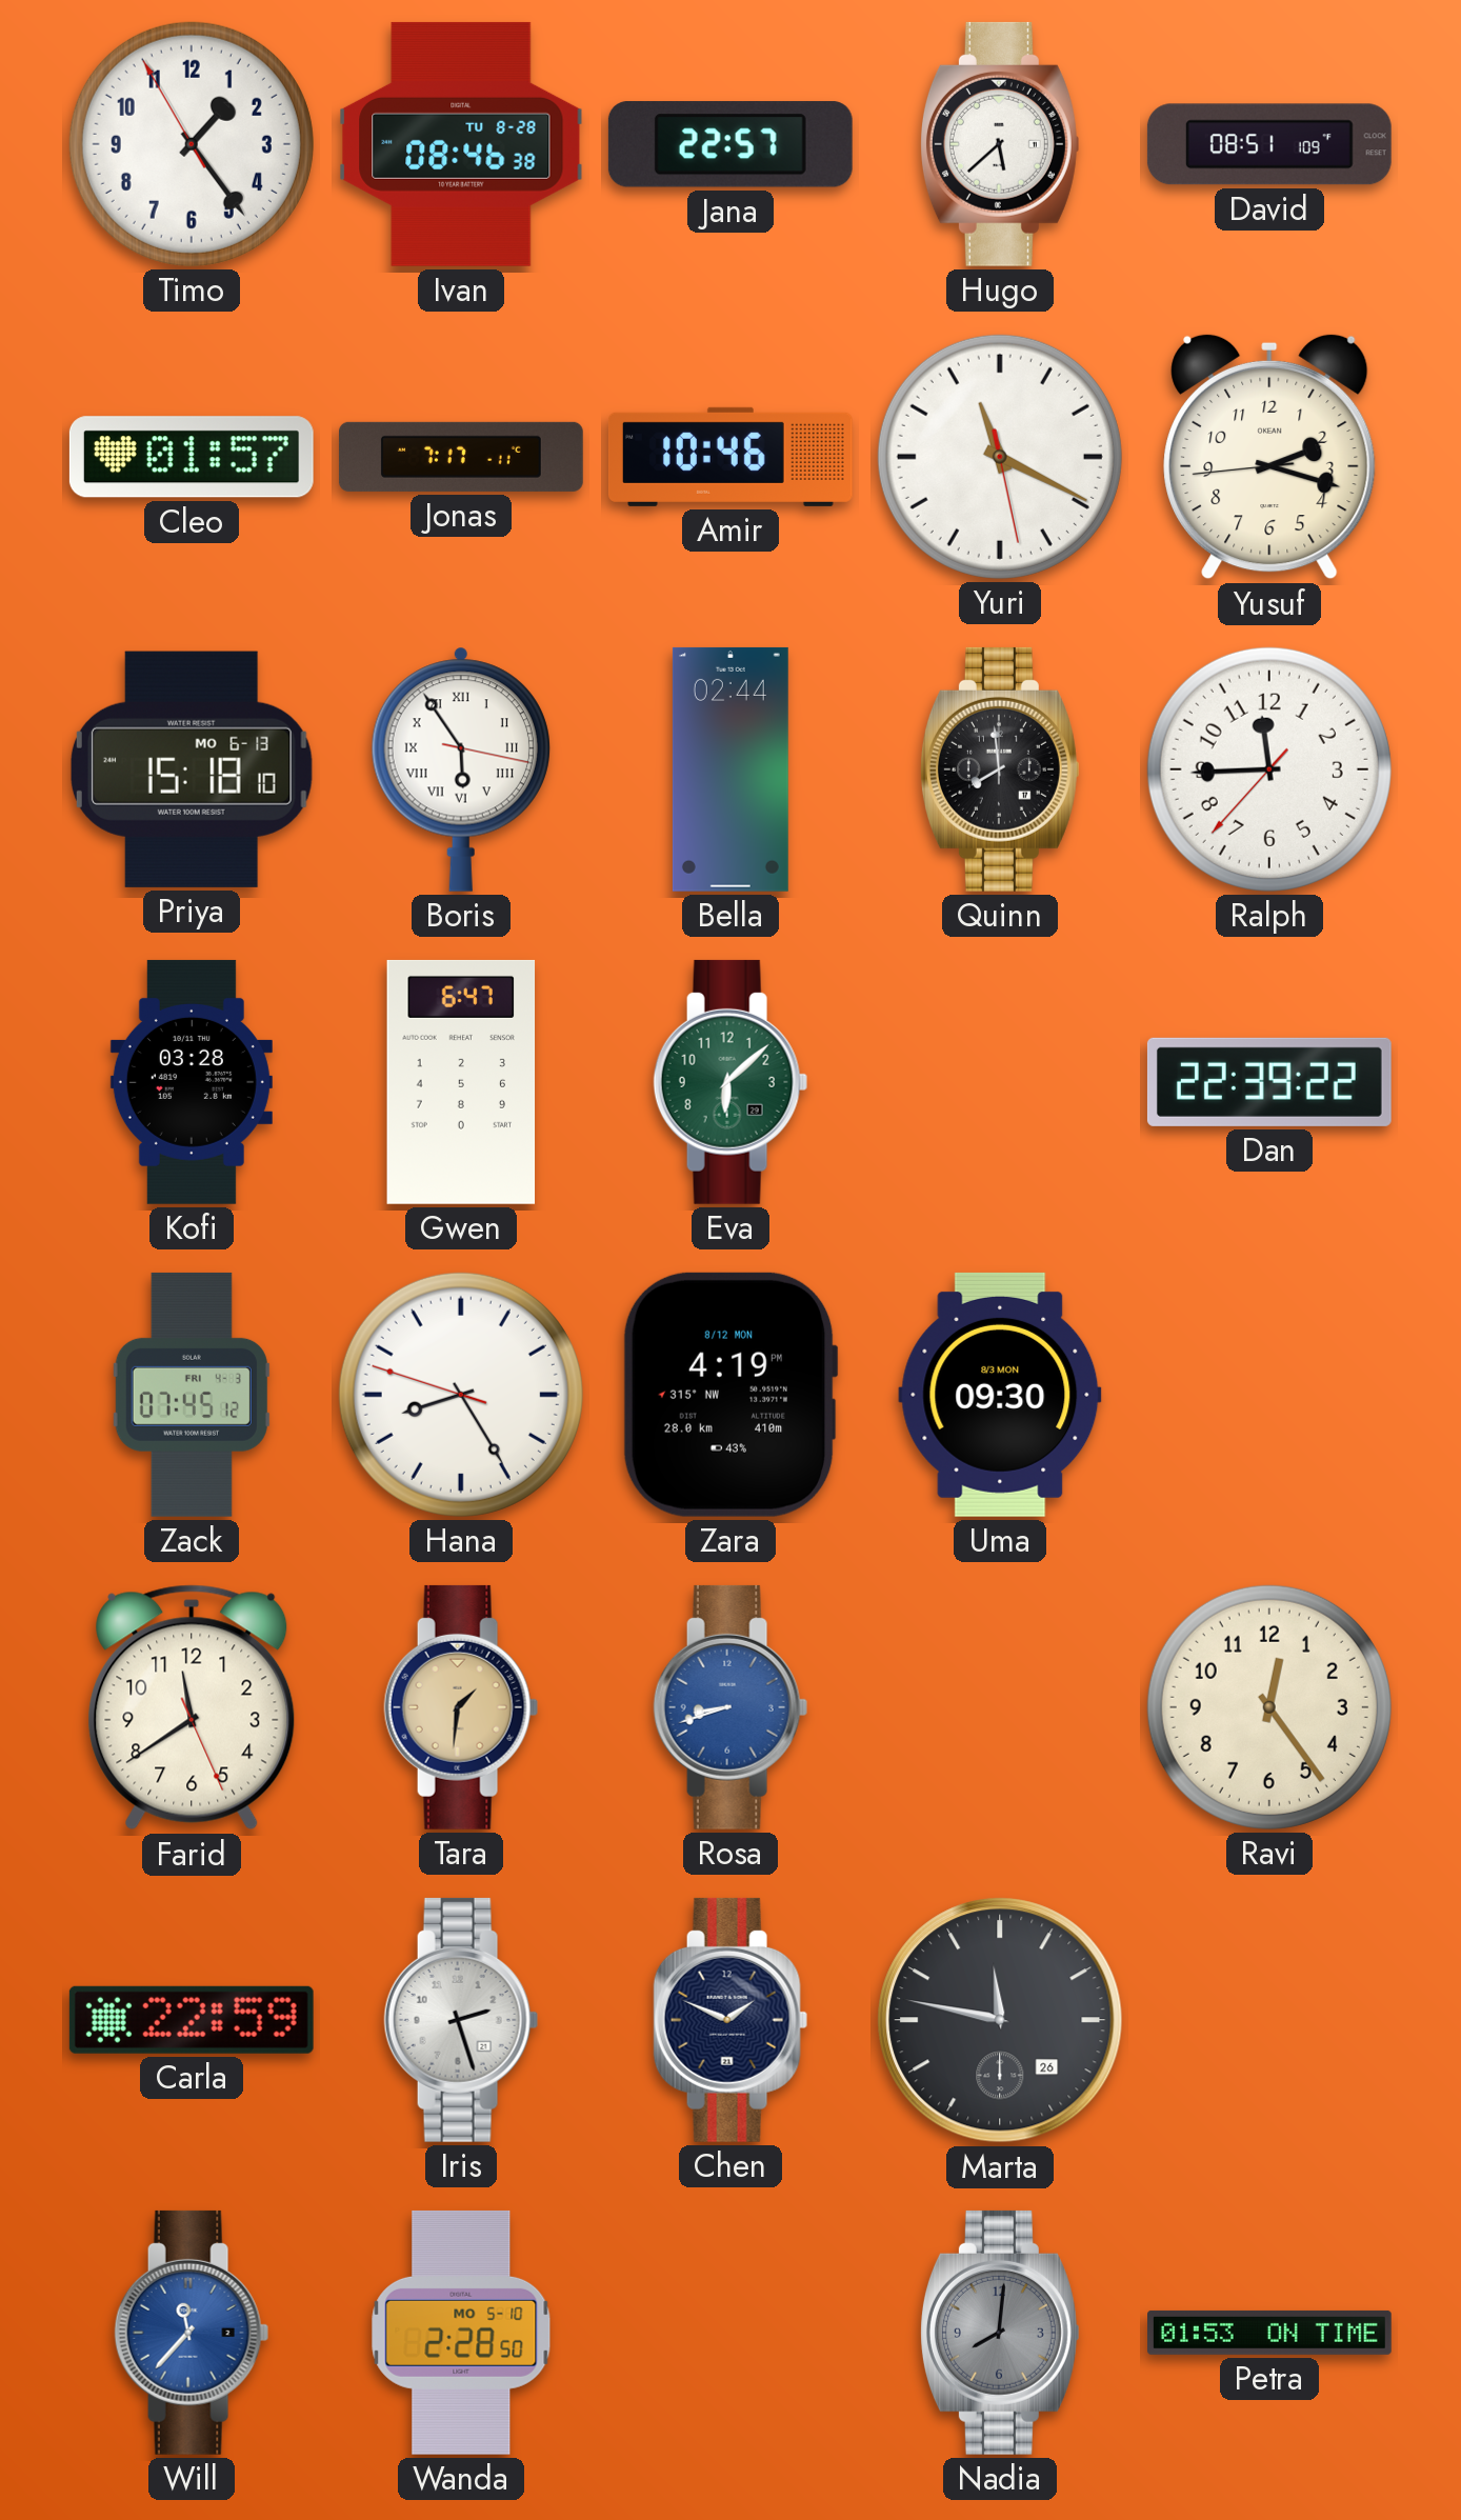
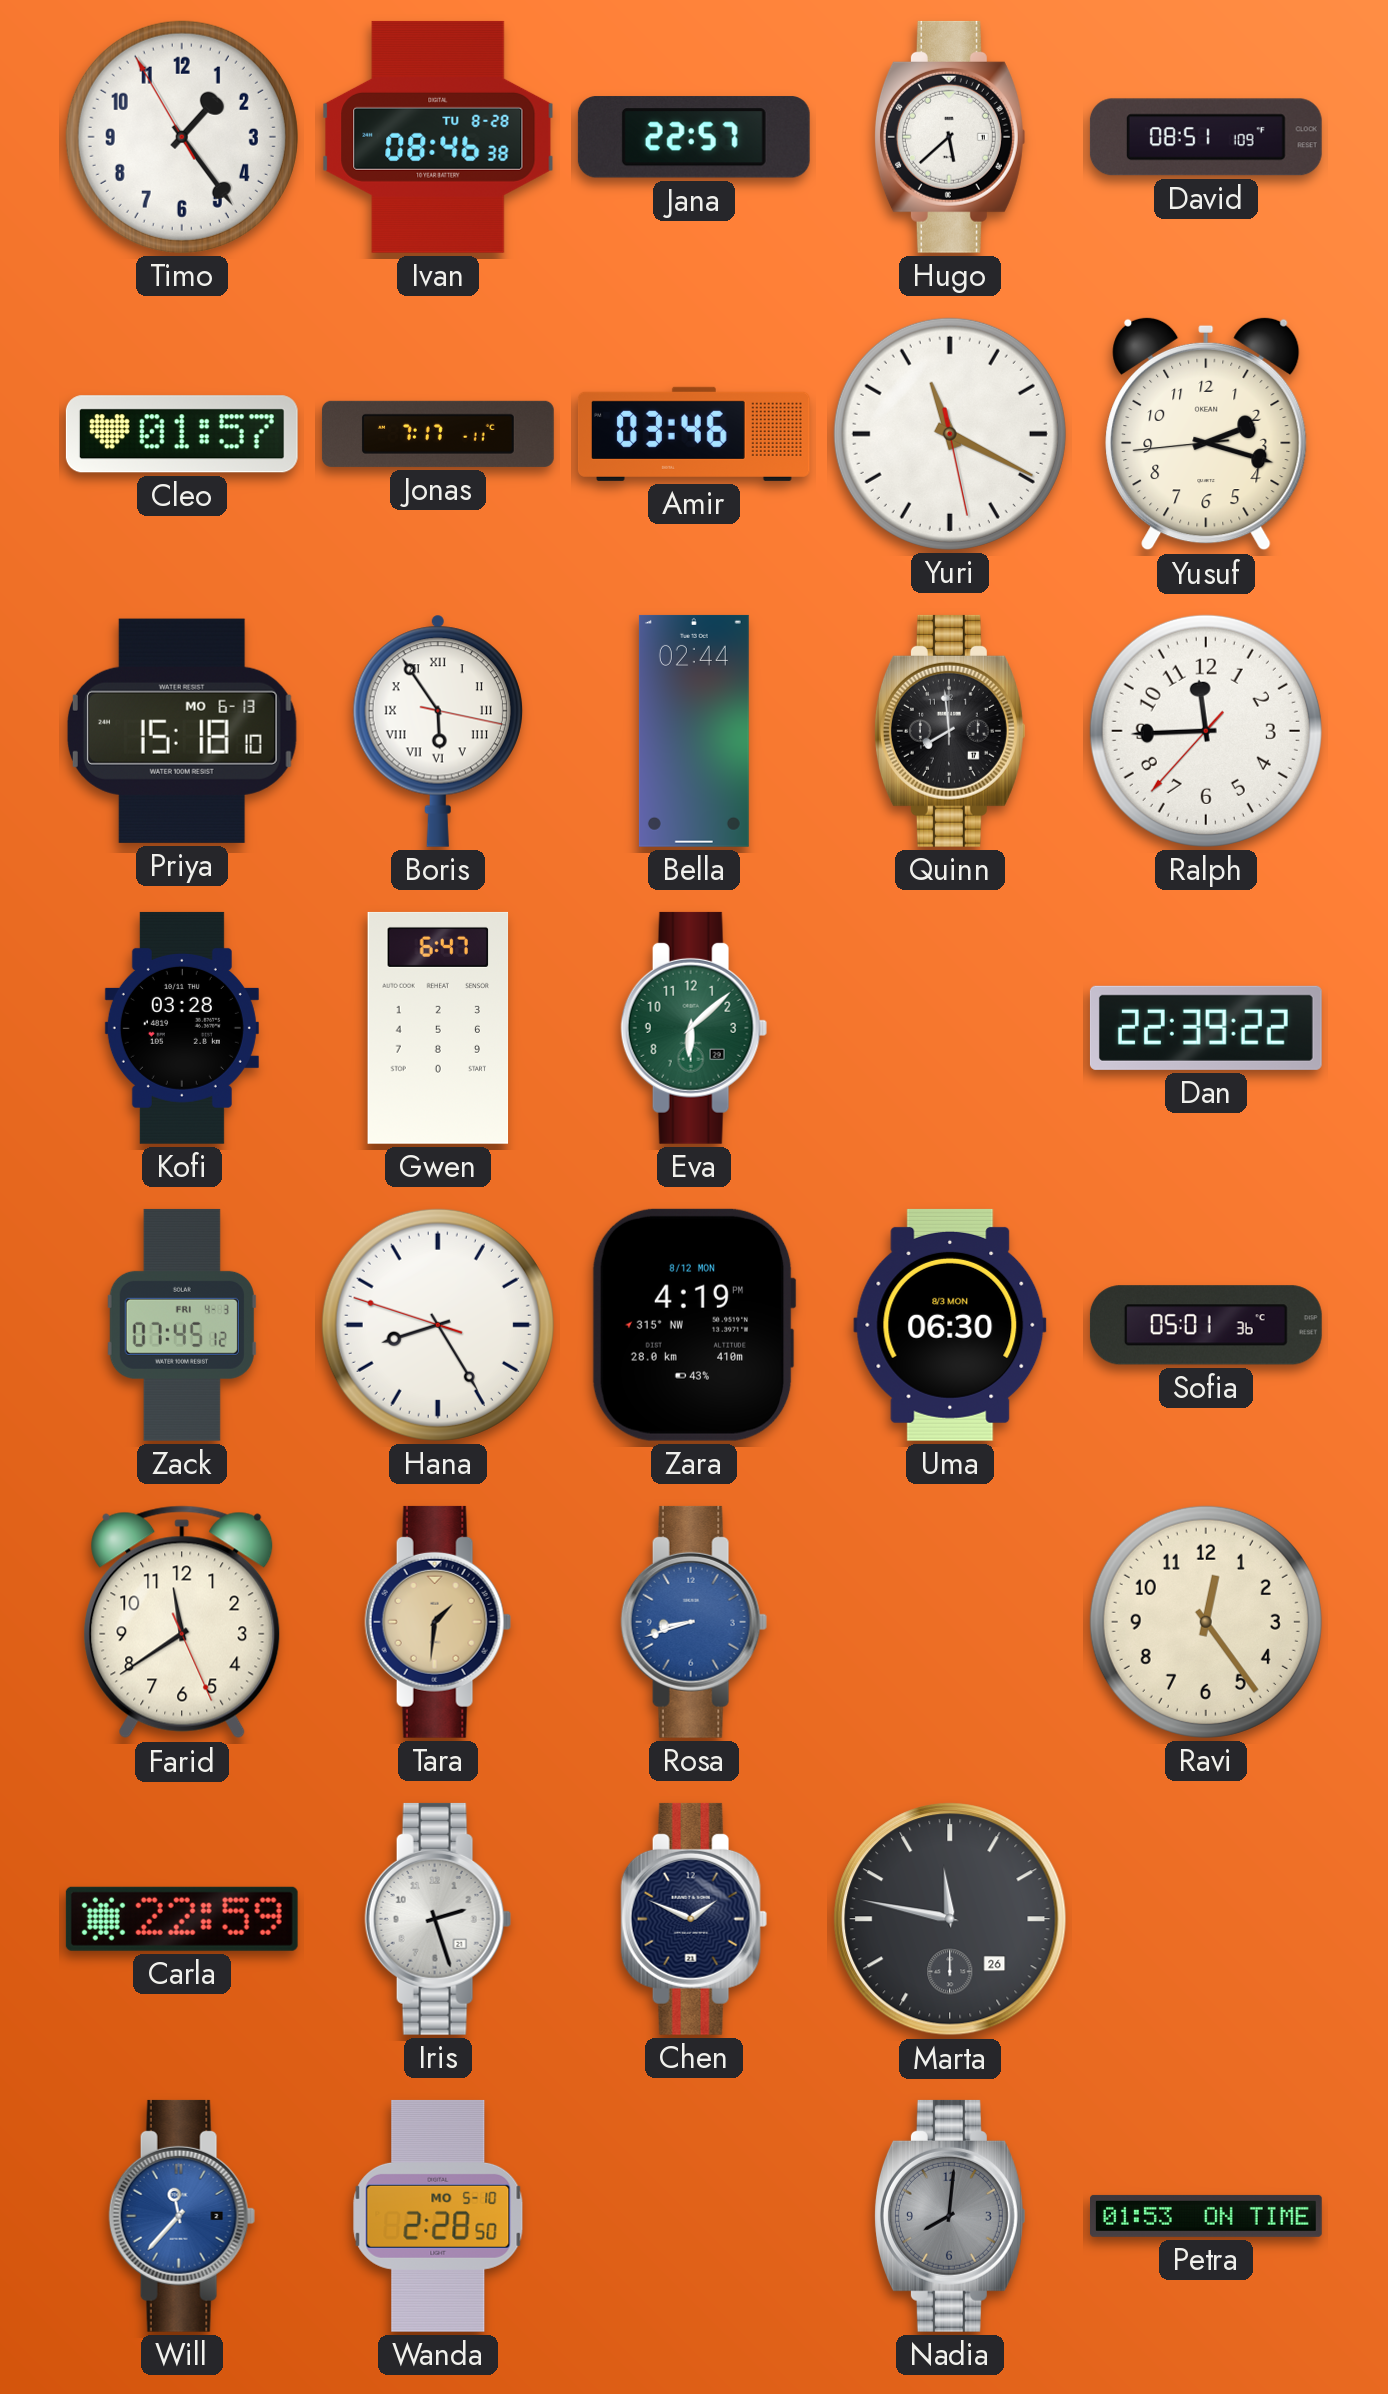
Amir: 10:46 -> 03:46 (694, 434)
Uma: 09:30 -> 06:30 (950, 1325)
Sofia: none -> 05:01 (1206, 1325)
